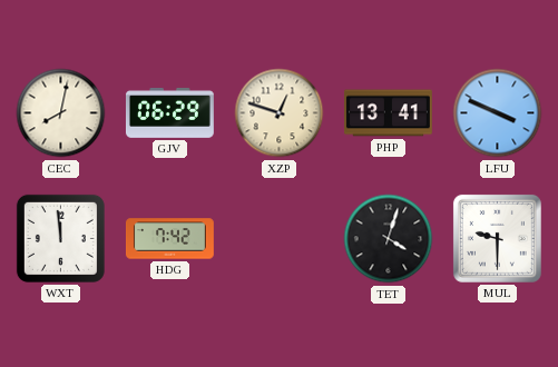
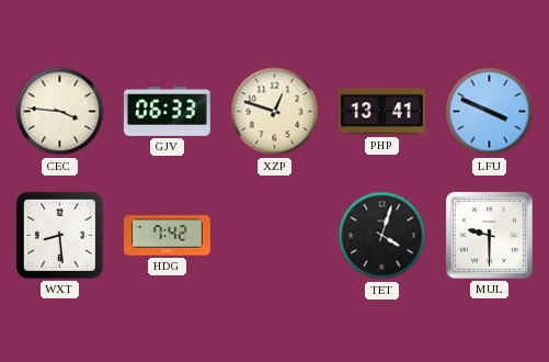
CEC: 8:02 -> 3:46 (60, 112)
GJV: 06:29 -> 06:33 (167, 111)
WXT: 11:59 -> 8:29 (59, 235)
